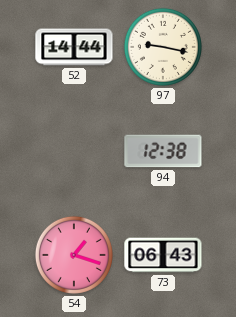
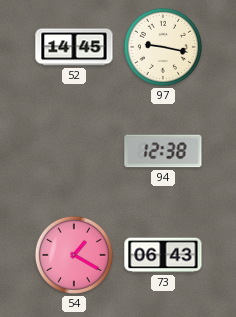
52: 14:44 -> 14:45 (74, 47)
54: 1:18 -> 1:20 (74, 255)
